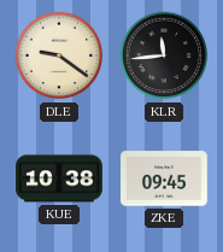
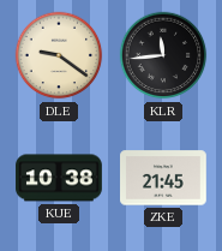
ZKE: 09:45 -> 21:45 (164, 178)
